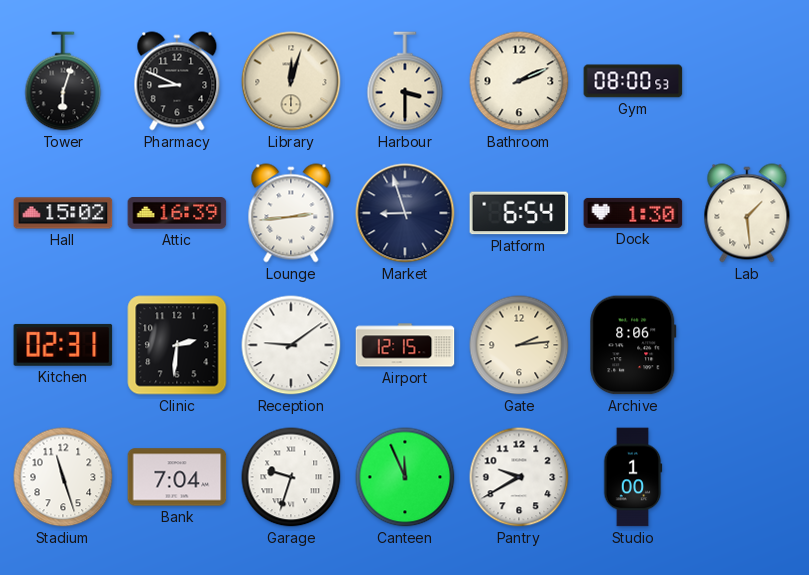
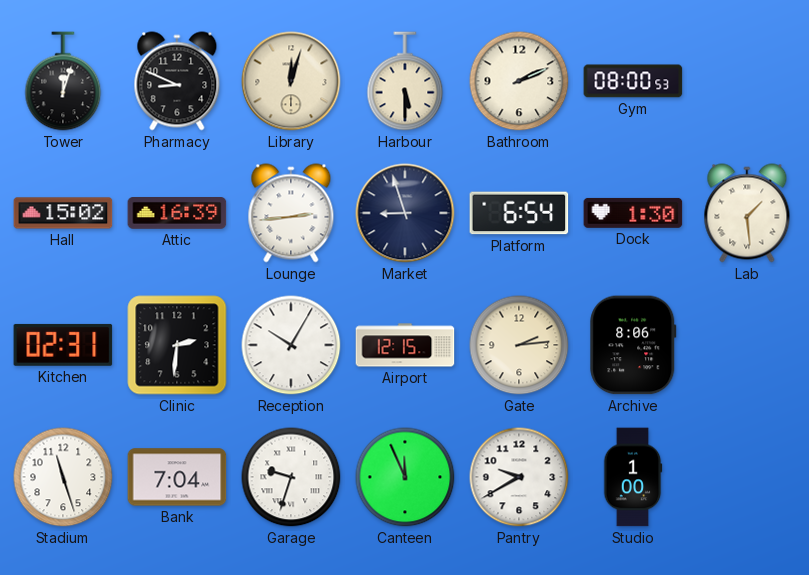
Tower: 6:03 -> 12:03 (63, 81)
Harbour: 3:30 -> 5:30 (405, 81)
Reception: 9:09 -> 10:05 (291, 345)
